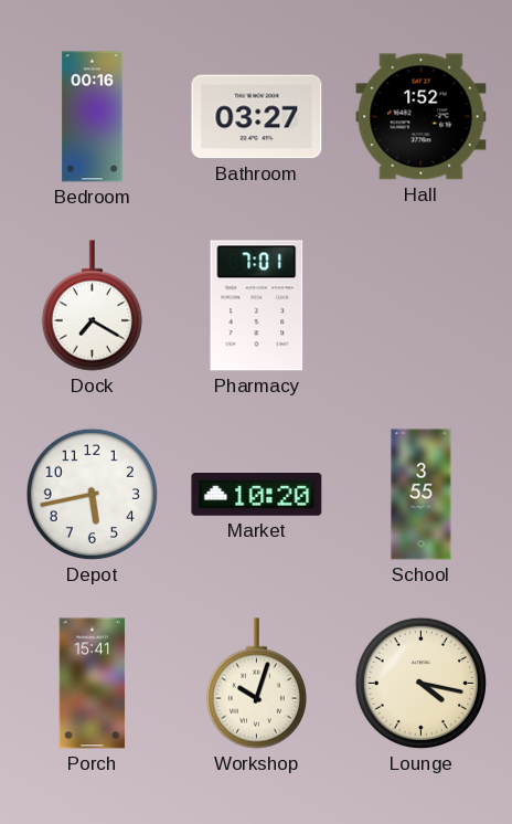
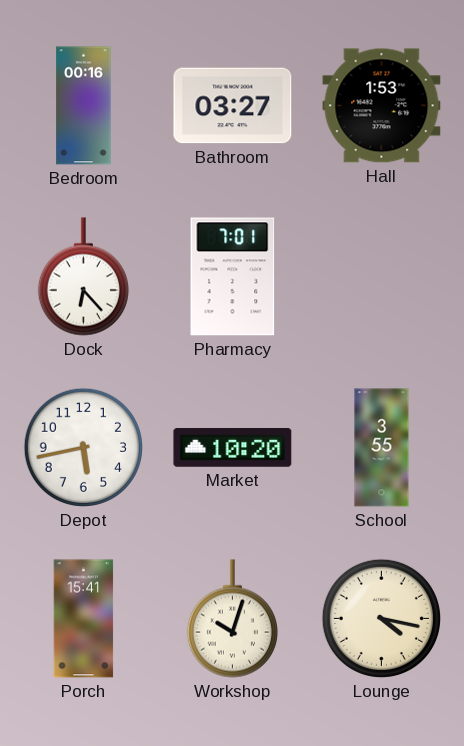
Hall: 1:52 -> 1:53 (382, 106)
Dock: 7:20 -> 6:23 (83, 277)
